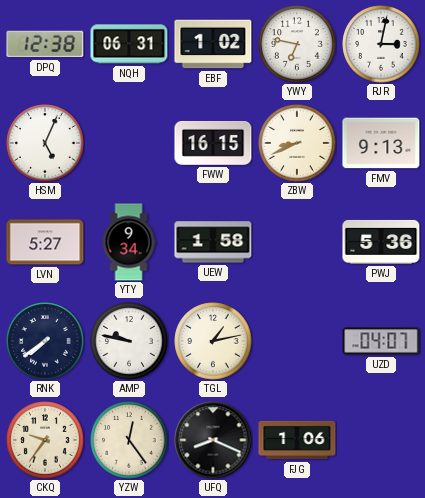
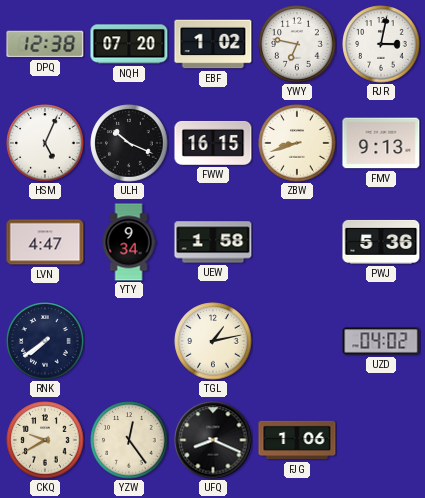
NQH: 06:31 -> 07:20 (129, 44)
ULH: none -> 10:19 (129, 143)
ZBW: 8:41 -> 8:42 (297, 143)
LVN: 5:27 -> 4:47 (45, 242)
AMP: 9:47 -> none (129, 341)
UZD: 04:07 -> 04:02 (381, 341)
CKQ: 9:36 -> 9:40 (45, 440)
